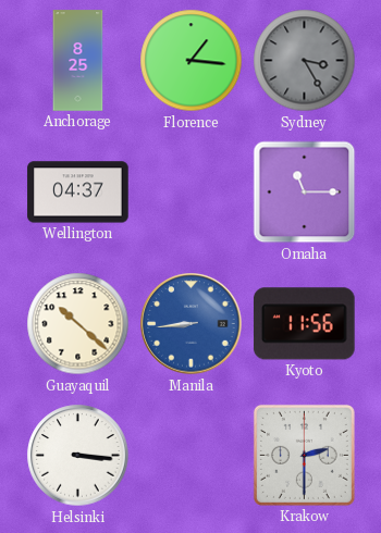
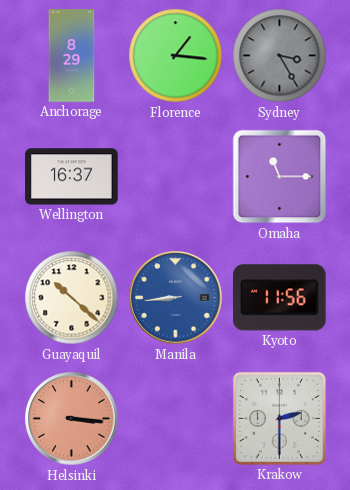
Anchorage: 8:25 -> 8:29 (72, 56)
Wellington: 04:37 -> 16:37 (72, 177)
Helsinki dial: white -> salmon (72, 419)
